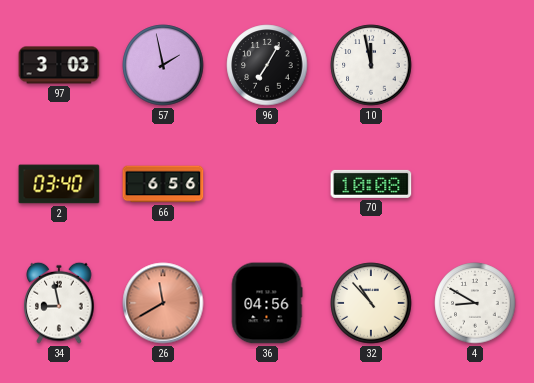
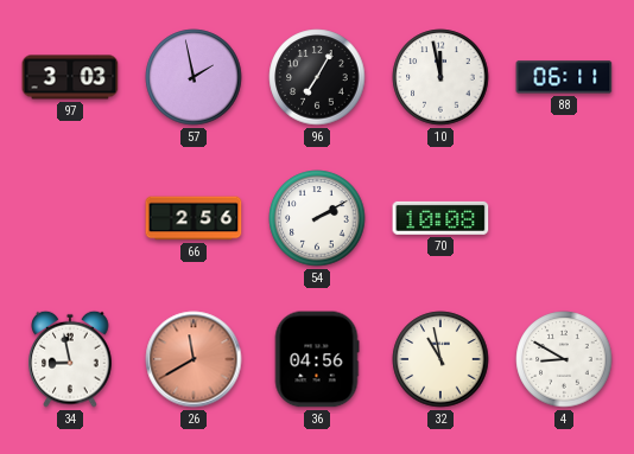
88: none -> 06:11 (564, 77)
2: 03:40 -> none (59, 184)
66: 6:56 -> 2:56 (194, 218)
54: none -> 2:10 (317, 218)
32: 10:53 -> 10:58 (440, 359)
